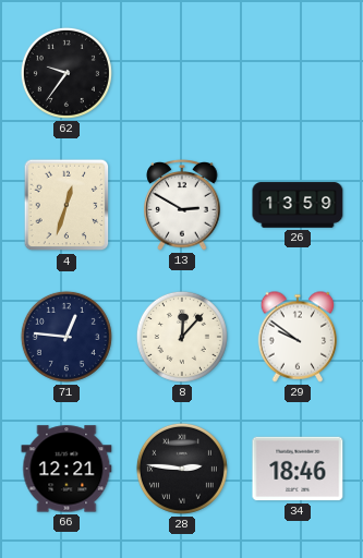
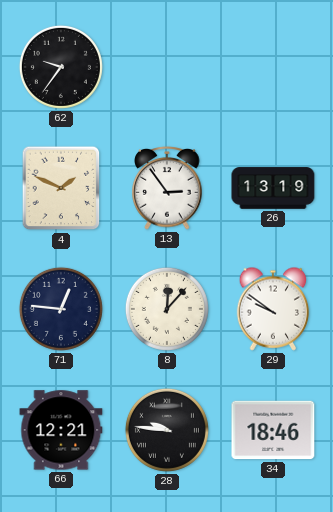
4: 12:33 -> 1:49 (61, 188)
13: 2:50 -> 2:54 (167, 188)
26: 13:59 -> 13:19 (273, 188)
28: 2:46 -> 9:46 (167, 430)
